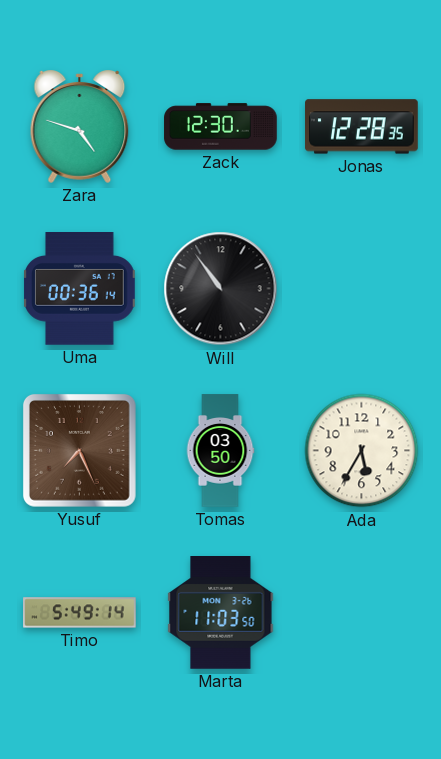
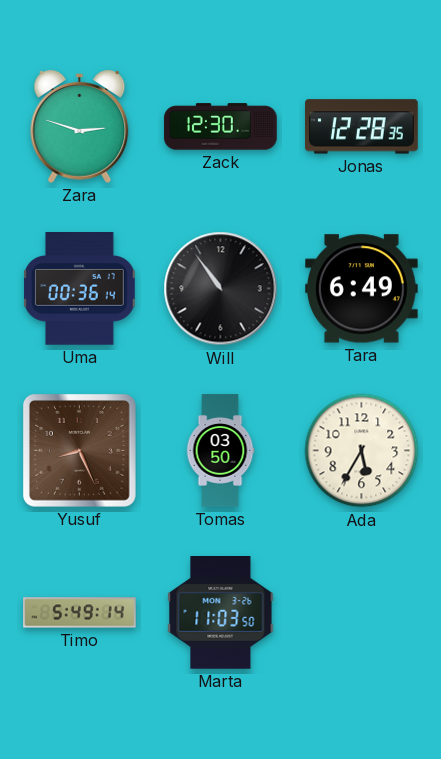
Zara: 4:48 -> 2:48 (80, 126)
Tara: none -> 6:49 (362, 289)
Yusuf: 7:26 -> 8:26 (79, 450)
